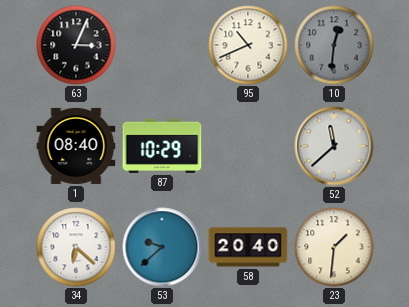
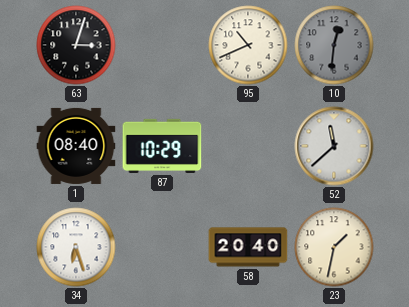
63: 3:04 -> 3:03 (76, 45)
34: 6:22 -> 6:27 (76, 247)
53: 9:38 -> none (162, 247)
23: 1:31 -> 1:32 (334, 247)
